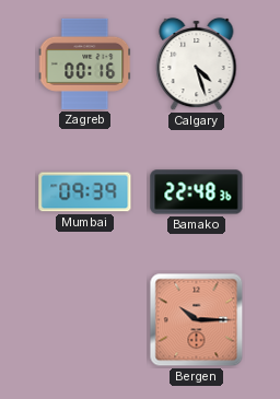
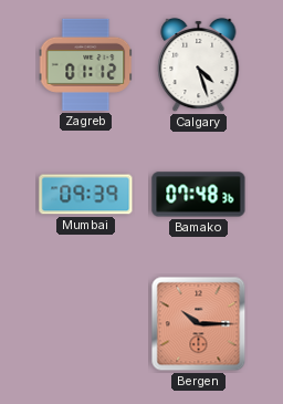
Zagreb: 00:16 -> 01:12 (86, 64)
Bamako: 22:48 -> 07:48 (199, 195)
